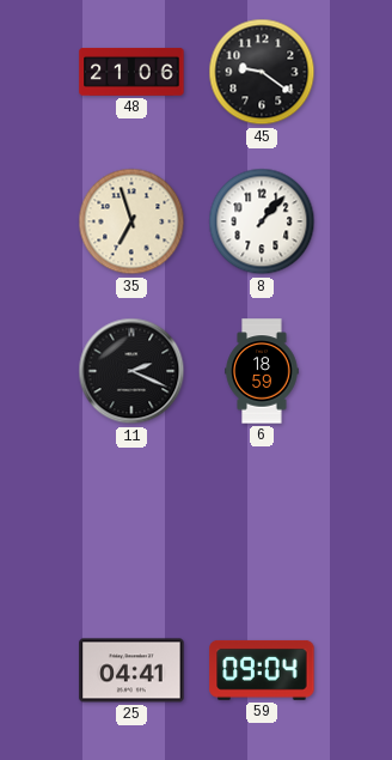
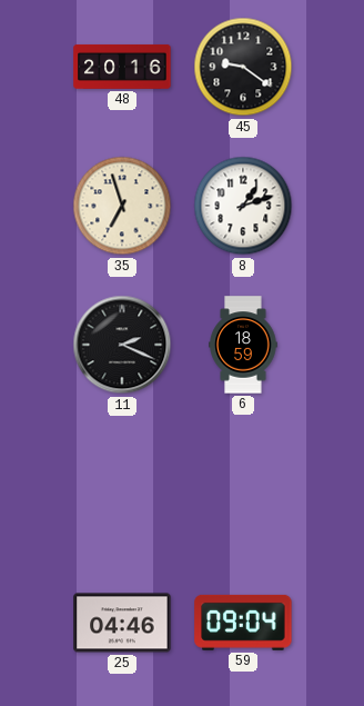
48: 21:06 -> 20:16 (122, 67)
8: 1:07 -> 1:12 (243, 206)
25: 04:41 -> 04:46 (122, 623)
